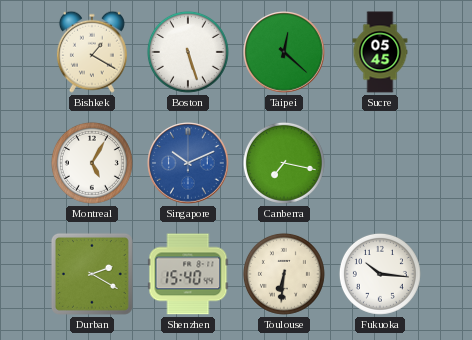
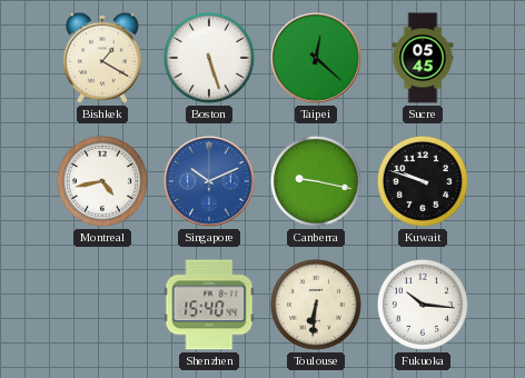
Montreal: 5:05 -> 4:43 (102, 181)
Canberra: 7:17 -> 9:17 (316, 181)
Kuwait: none -> 9:48 (423, 181)
Durban: 2:20 -> none (92, 274)
